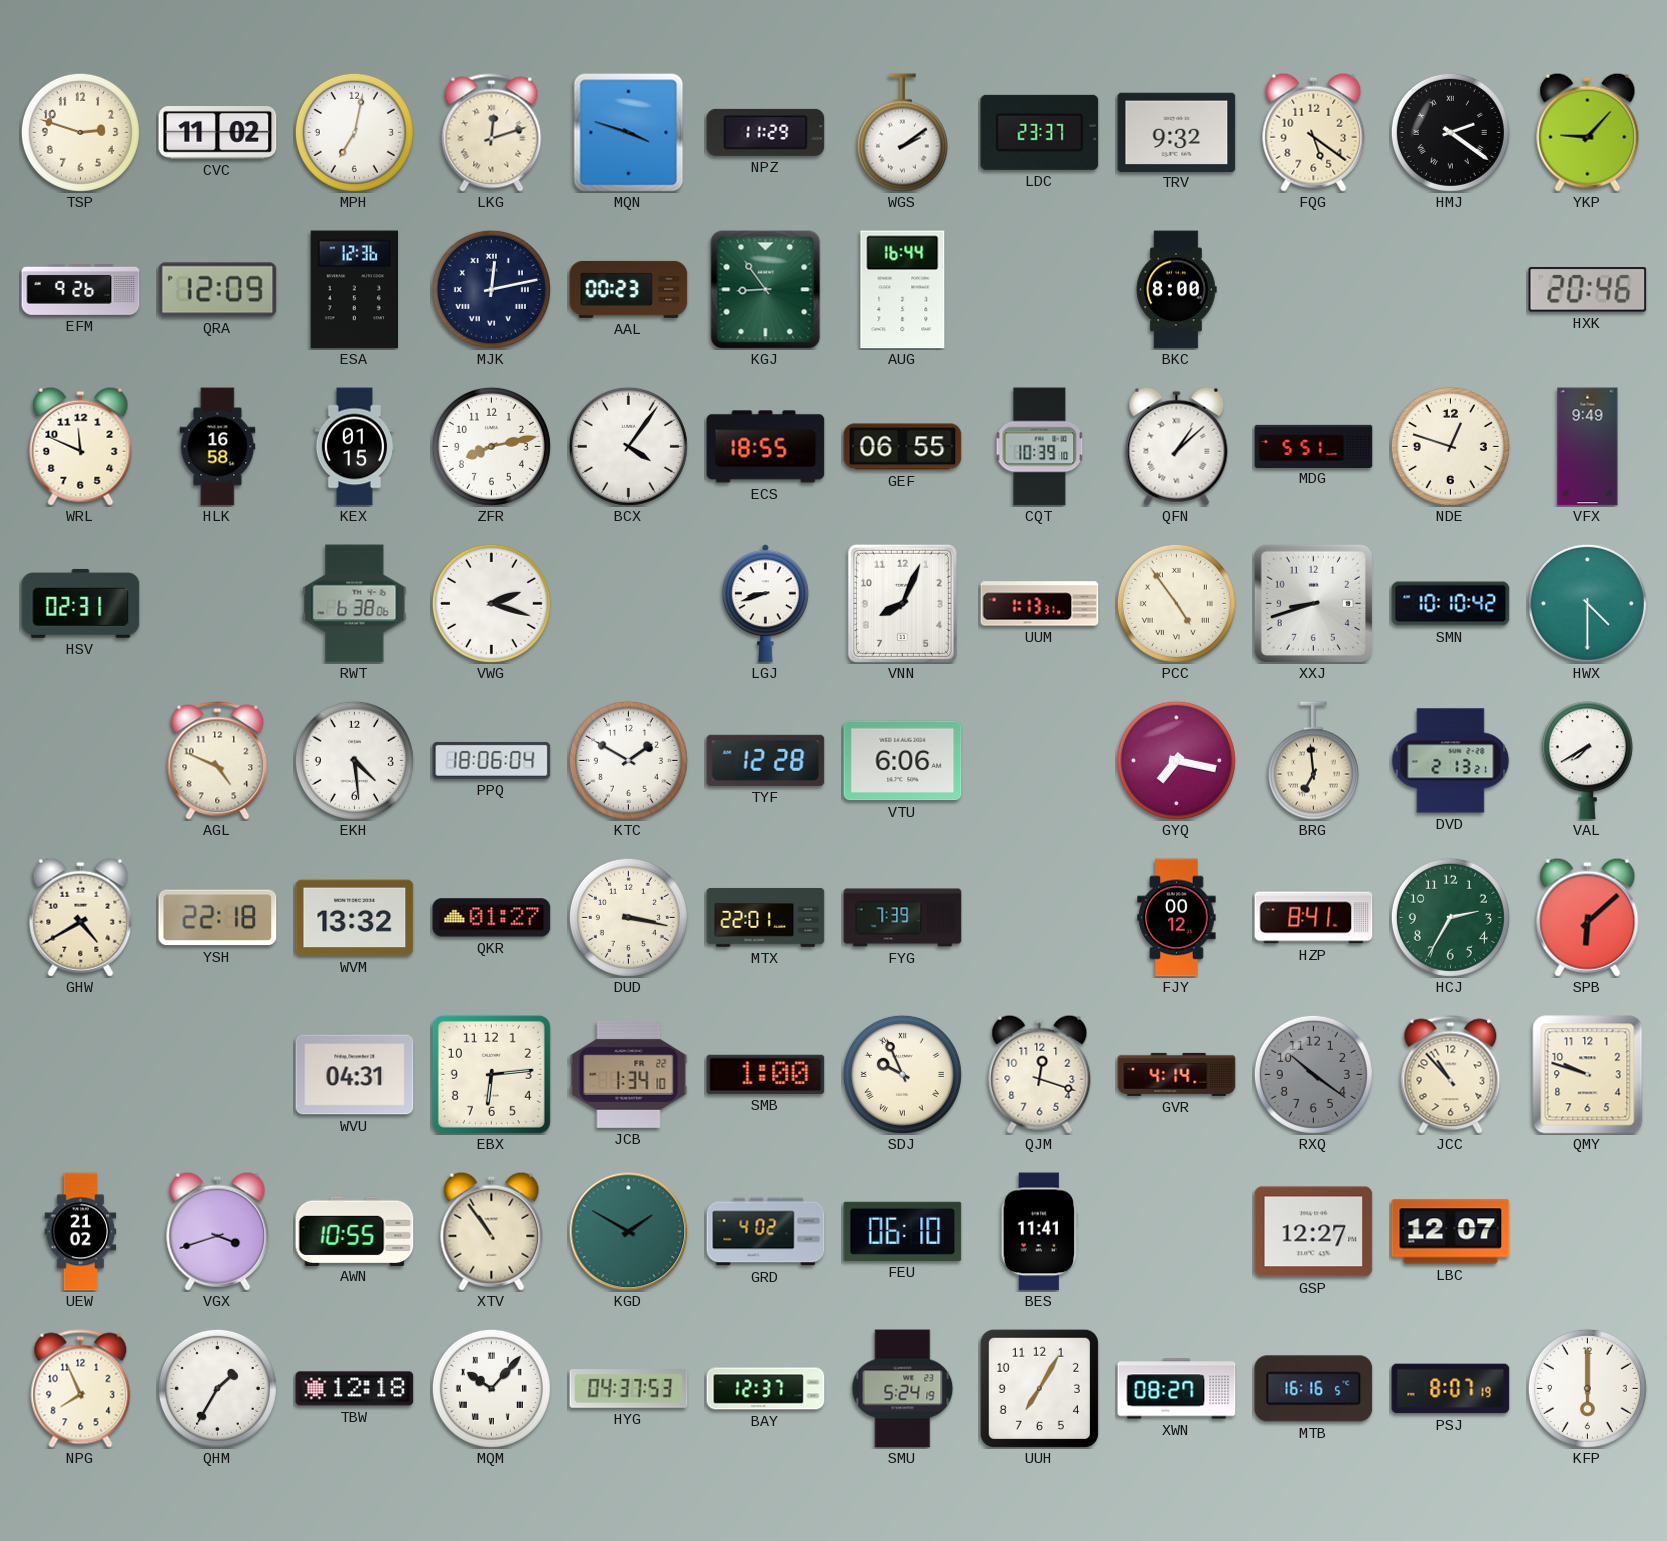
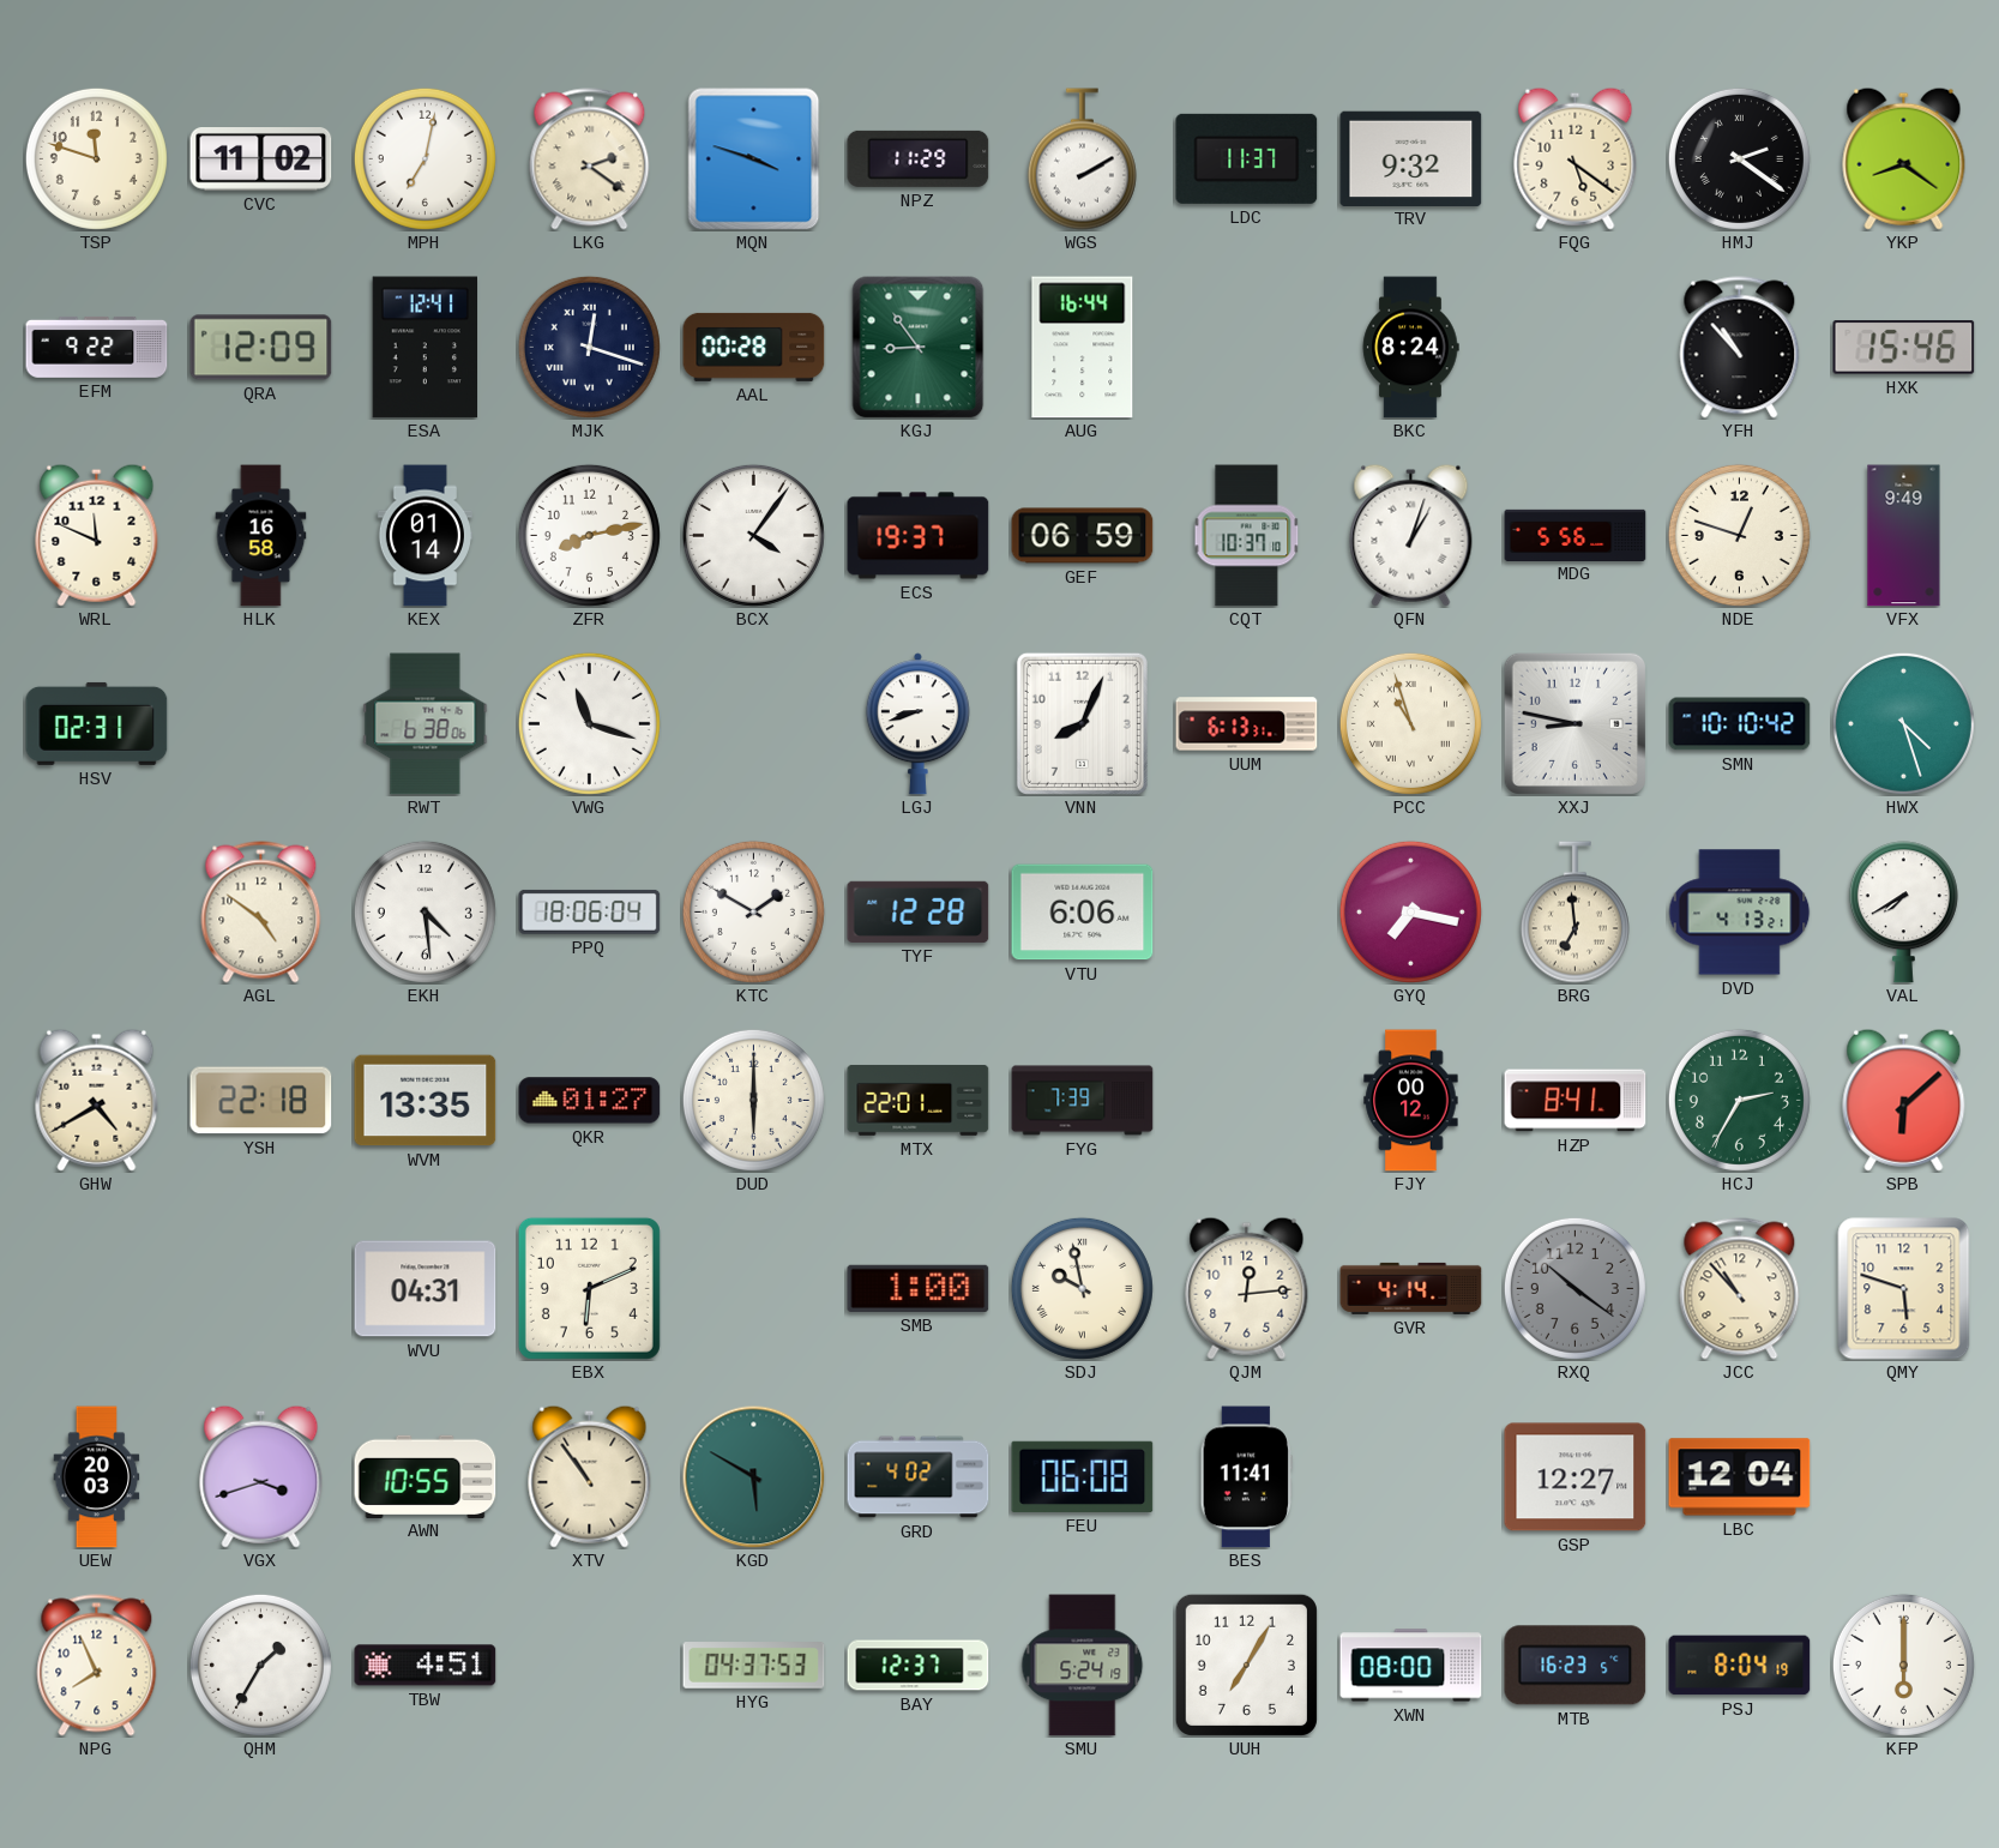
TSP: 2:48 -> 11:48 (96, 158)
LKG: 12:12 -> 2:21 (590, 159)
WGS: 2:09 -> 2:10 (1082, 159)
LDC: 23:37 -> 11:37 (1247, 158)
YKP: 9:07 -> 8:21 (1904, 158)
EFM: 9:26 -> 9:22 (97, 347)
ESA: 12:36 -> 12:41 (425, 348)
MJK: 12:13 -> 12:18 (589, 347)
AAL: 00:23 -> 00:28 (754, 347)
BKC: 8:00 -> 8:24 (1410, 348)
YFH: none -> 10:53 (1740, 348)
HXK: 20:46 -> 15:46 (1904, 348)
KEX: 01:15 -> 01:14 (425, 536)
ECS: 18:55 -> 19:37 (919, 536)
GEF: 06:55 -> 06:59 (1083, 536)
CQT: 10:39 -> 10:37 (1247, 536)
QFN: 1:08 -> 1:03 (1411, 535)
MDG: 5:51 -> 5:56 (1576, 535)
VWG: 2:18 -> 11:18 (589, 723)
UUM: 1:13 -> 6:13 (1247, 724)
PCC: 4:54 -> 10:57 (1410, 723)
XXJ: 8:42 -> 8:47 (1574, 723)
HWX: 4:30 -> 4:27 (1903, 723)
AGL: 4:49 -> 4:51 (261, 913)
DVD: 2:13 -> 4:13 (1740, 913)
WVM: 13:32 -> 13:35 (426, 1101)
DUD: 3:17 -> 6:00 (753, 1100)
EBX: 6:14 -> 6:11 (589, 1288)
JCB: 1:34 -> none (629, 1074)
SDJ: 9:56 -> 9:58 (1082, 1288)
QJM: 12:18 -> 12:14 (1247, 1288)
QMY: 9:48 -> 5:48 (1904, 1289)
UEW: 21:02 -> 20:03 (97, 1477)
KGD: 1:50 -> 5:50 (754, 1477)
FEU: 06:10 -> 06:08 (1083, 1476)
LBC: 12:07 -> 12:04 (1740, 1477)
TBW: 12:18 -> 4:51 (426, 1666)
MQM: 10:07 -> none (491, 1388)
XWN: 08:27 -> 08:00 (1411, 1666)
MTB: 16:16 -> 16:23 (1576, 1666)
PSJ: 8:07 -> 8:04 (1740, 1666)
